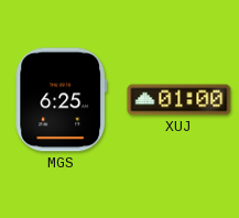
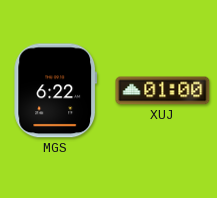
MGS: 6:25 -> 6:22 (56, 91)
